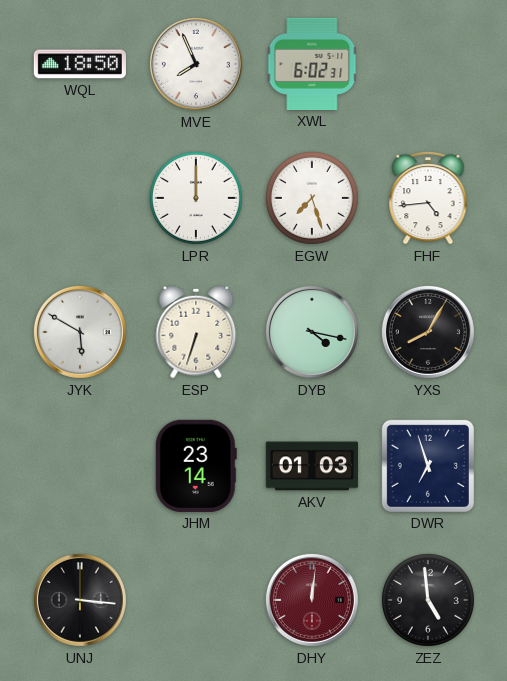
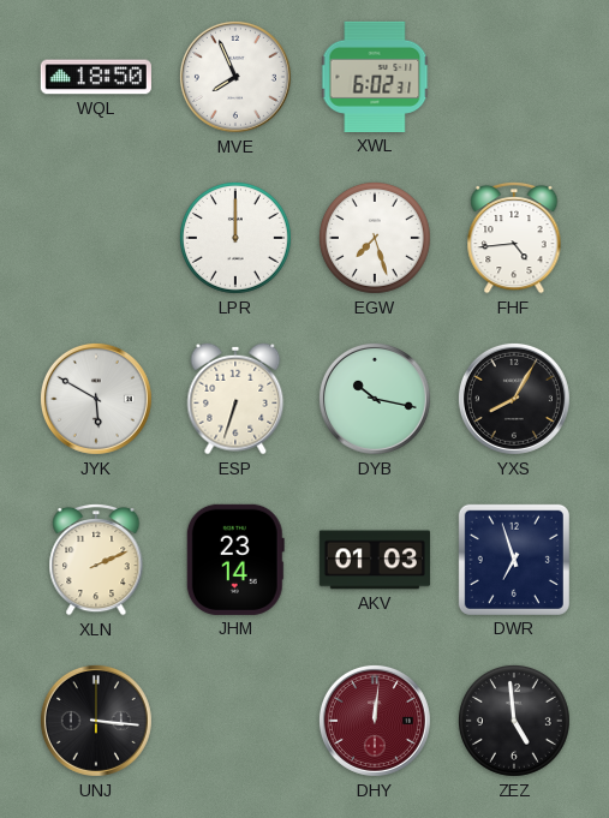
DYB: 4:17 -> 10:17 (375, 399)
XLN: none -> 2:11 (96, 560)
